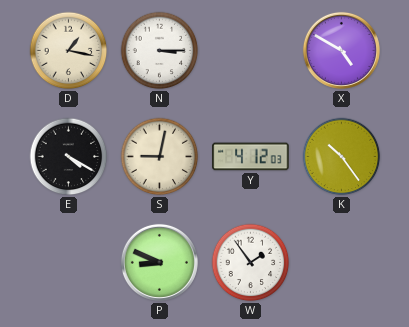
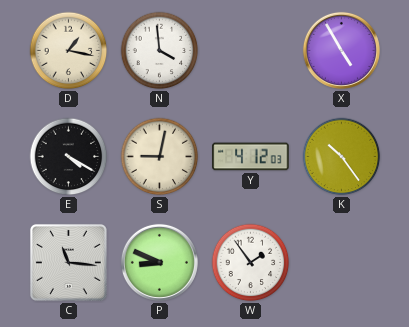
N: 3:15 -> 3:59 (160, 51)
X: 4:50 -> 4:55 (341, 50)
C: none -> 11:16 (68, 262)
